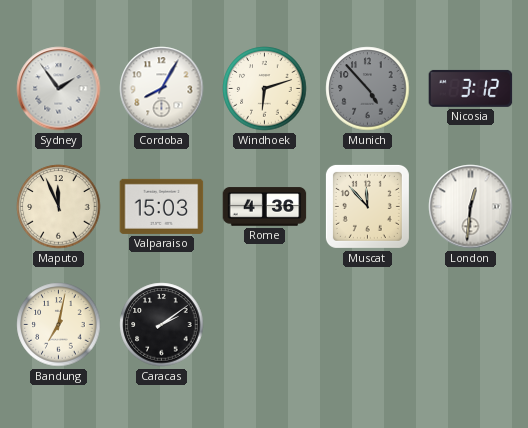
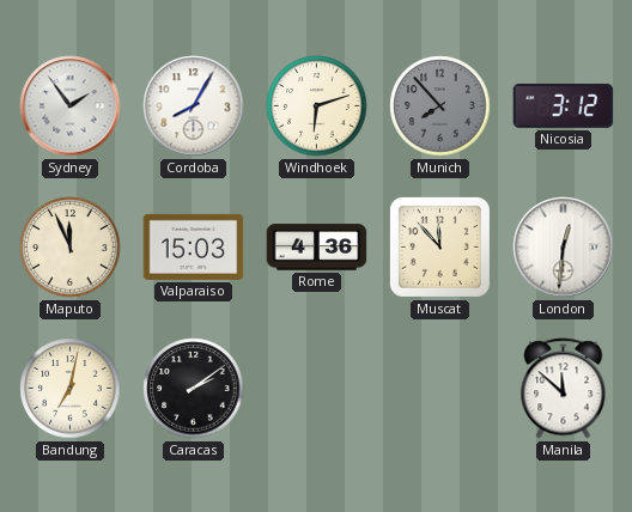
Munich: 4:53 -> 7:53 (440, 106)
Manila: none -> 11:52 (564, 389)
